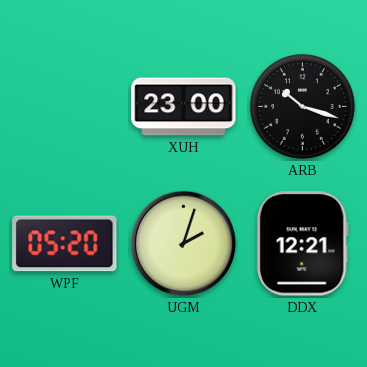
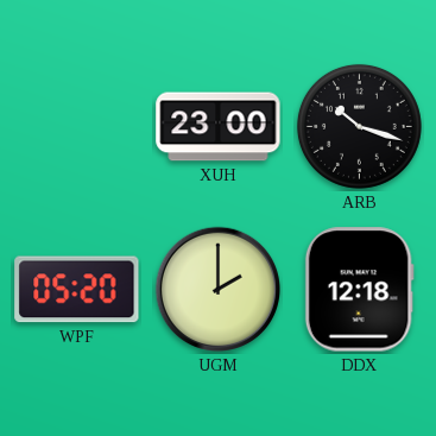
UGM: 2:03 -> 2:00 (219, 290)
DDX: 12:21 -> 12:18 (359, 290)
